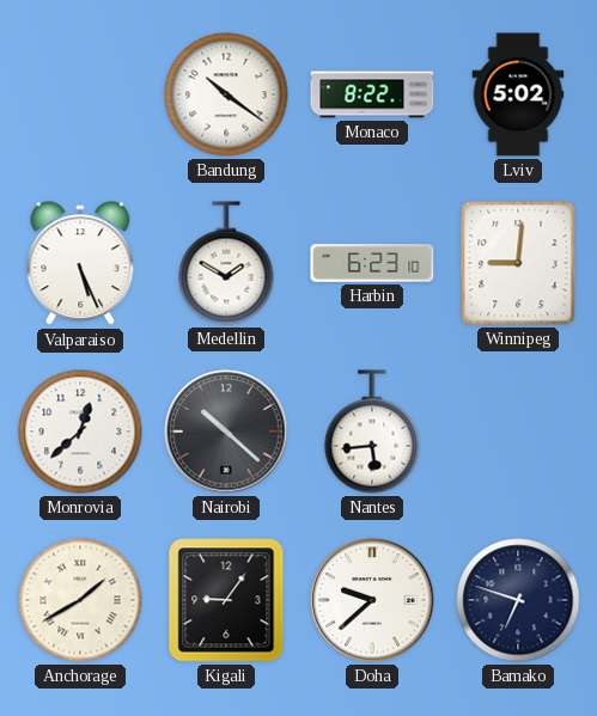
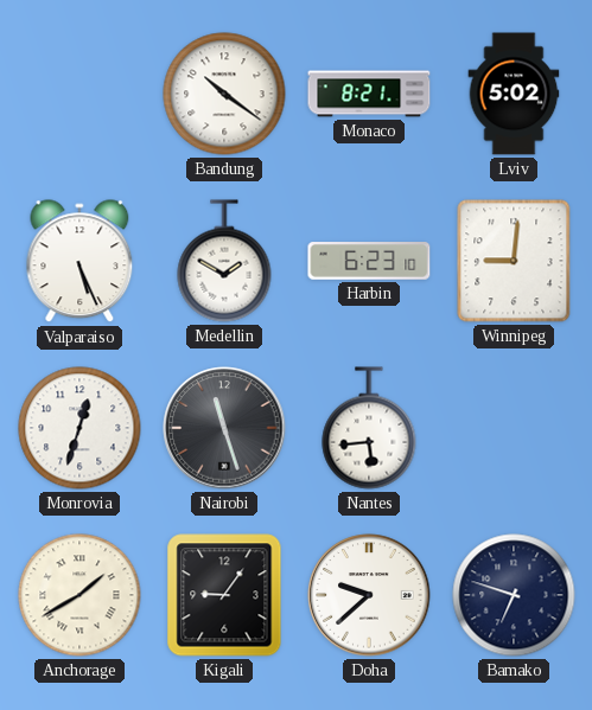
Monaco: 8:22 -> 8:21 (369, 94)
Monrovia: 12:38 -> 12:33 (79, 428)
Nairobi: 10:22 -> 11:27 (224, 428)
